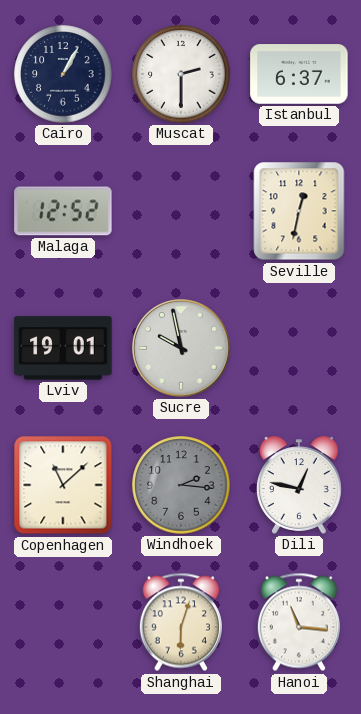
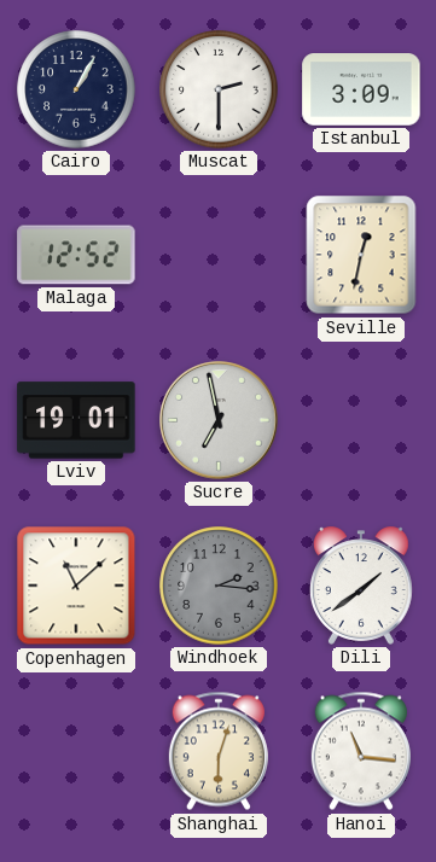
Istanbul: 6:37 -> 3:09 (361, 89)
Sucre: 9:58 -> 6:58 (220, 421)
Dili: 12:47 -> 1:39 (361, 586)
